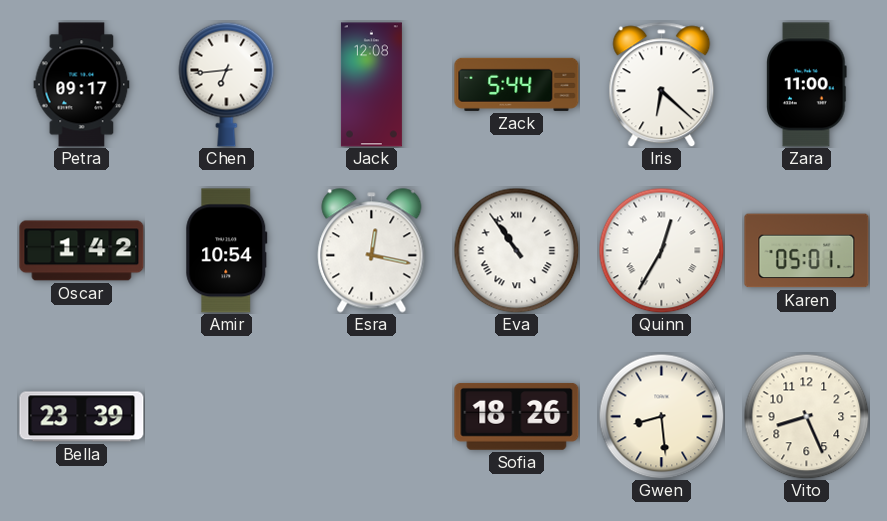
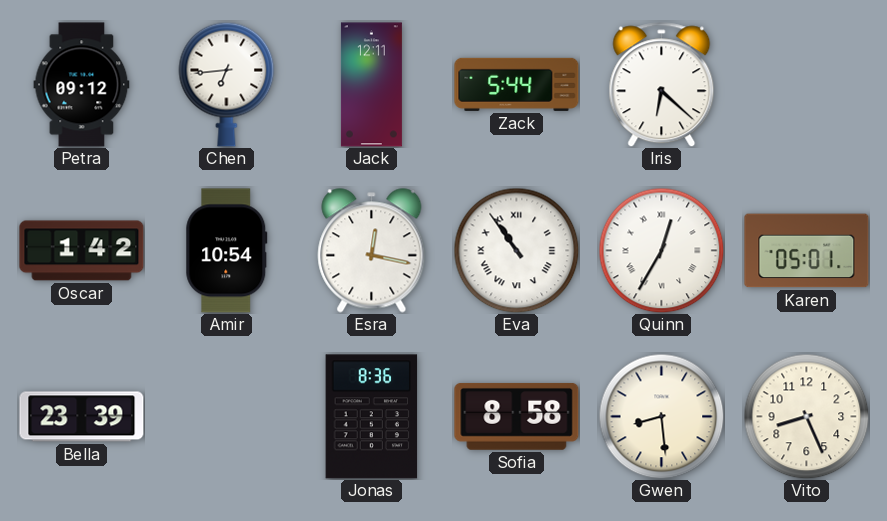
Petra: 09:17 -> 09:12 (82, 85)
Jack: 12:08 -> 12:11 (371, 85)
Zara: 11:00 -> none (807, 85)
Jonas: none -> 8:36 (372, 417)
Sofia: 18:26 -> 8:58 (517, 416)
